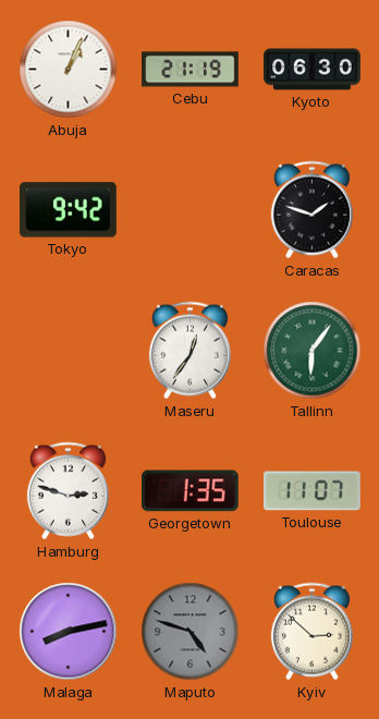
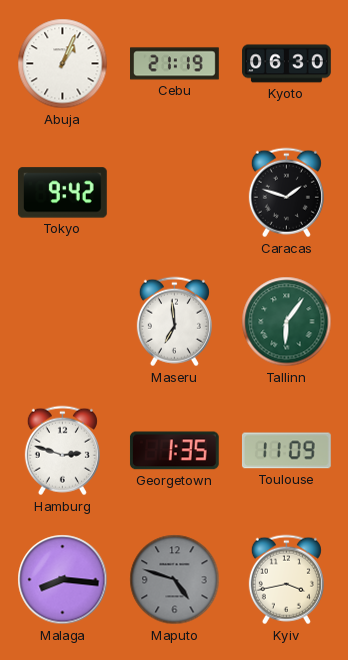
Maseru: 12:36 -> 6:59 (174, 322)
Toulouse: 11:07 -> 11:09 (286, 451)
Malaga: 8:13 -> 8:16 (63, 580)
Kyiv: 2:52 -> 3:43 (286, 580)
